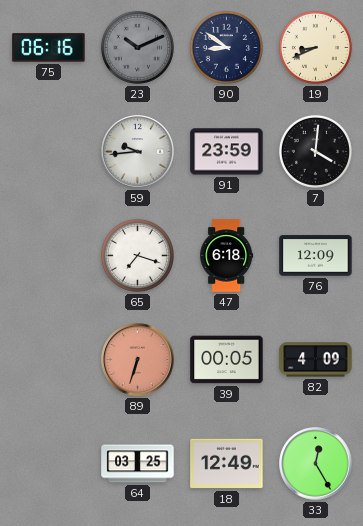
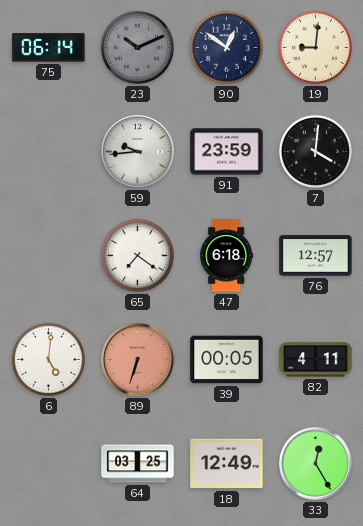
75: 06:16 -> 06:14 (49, 48)
90: 8:51 -> 12:51 (226, 47)
19: 8:41 -> 9:01 (315, 47)
65: 7:18 -> 7:21 (137, 255)
76: 12:09 -> 12:57 (316, 256)
6: none -> 5:01 (48, 359)
82: 4:09 -> 4:11 (316, 360)
